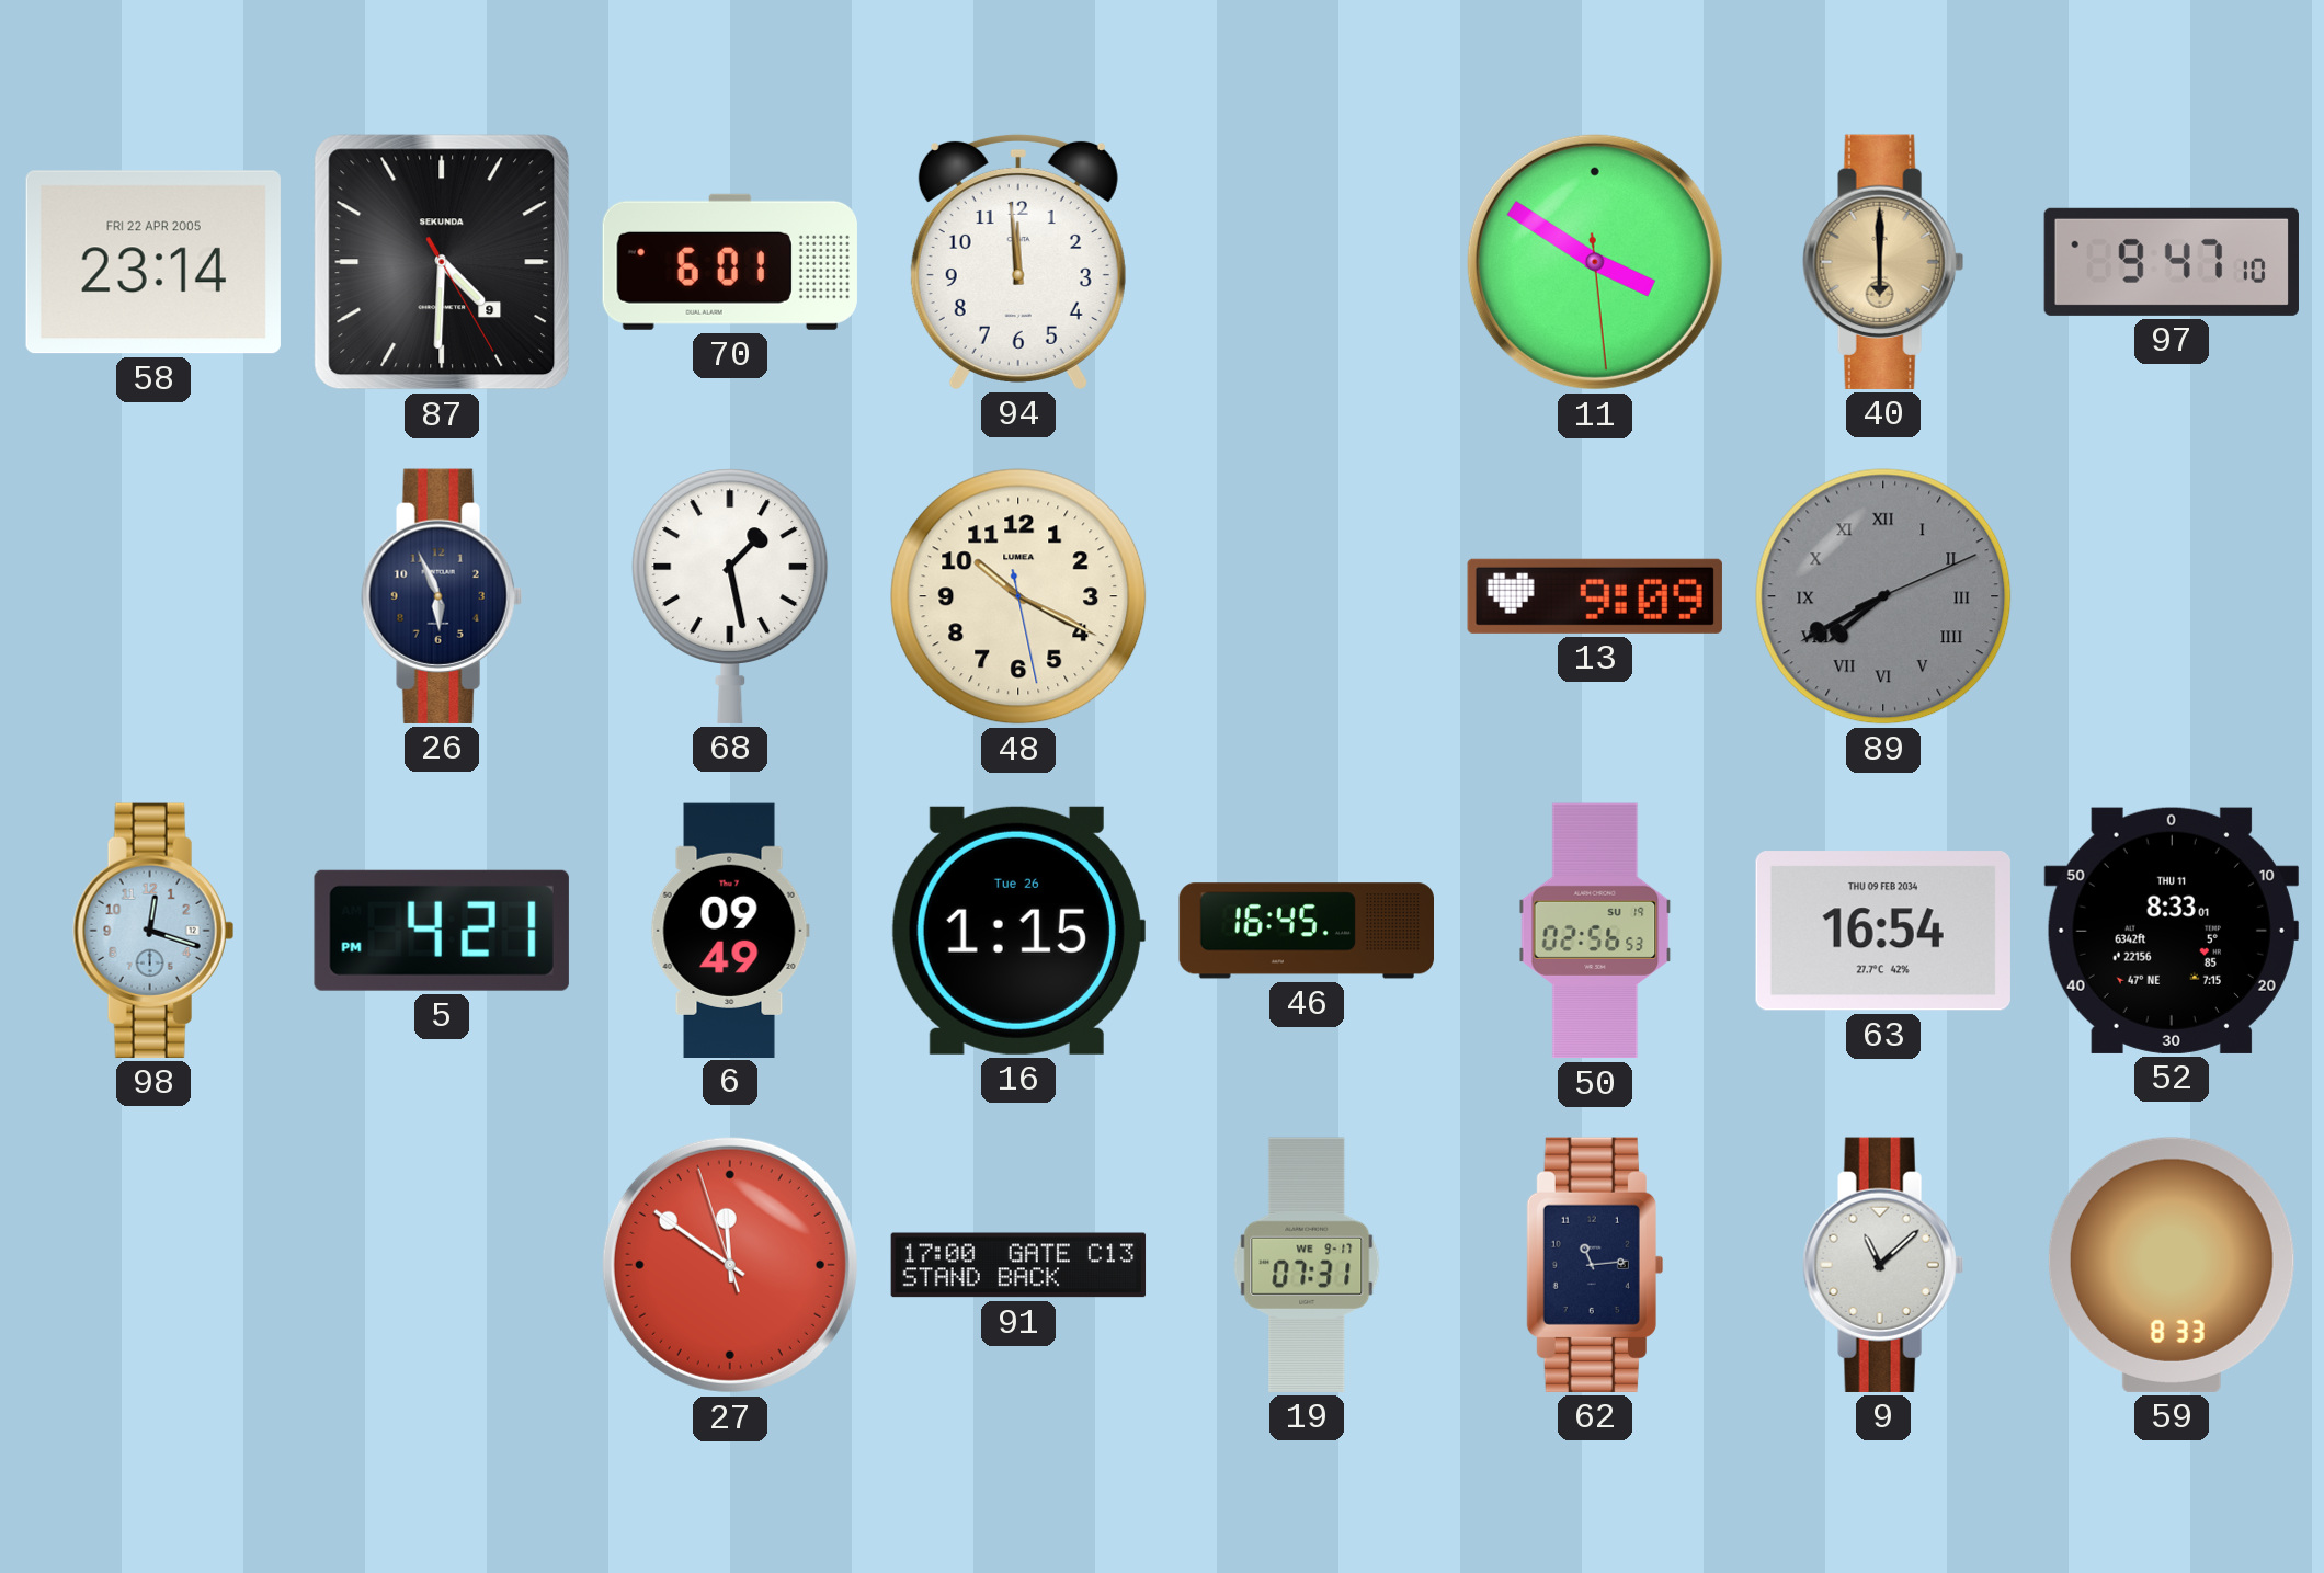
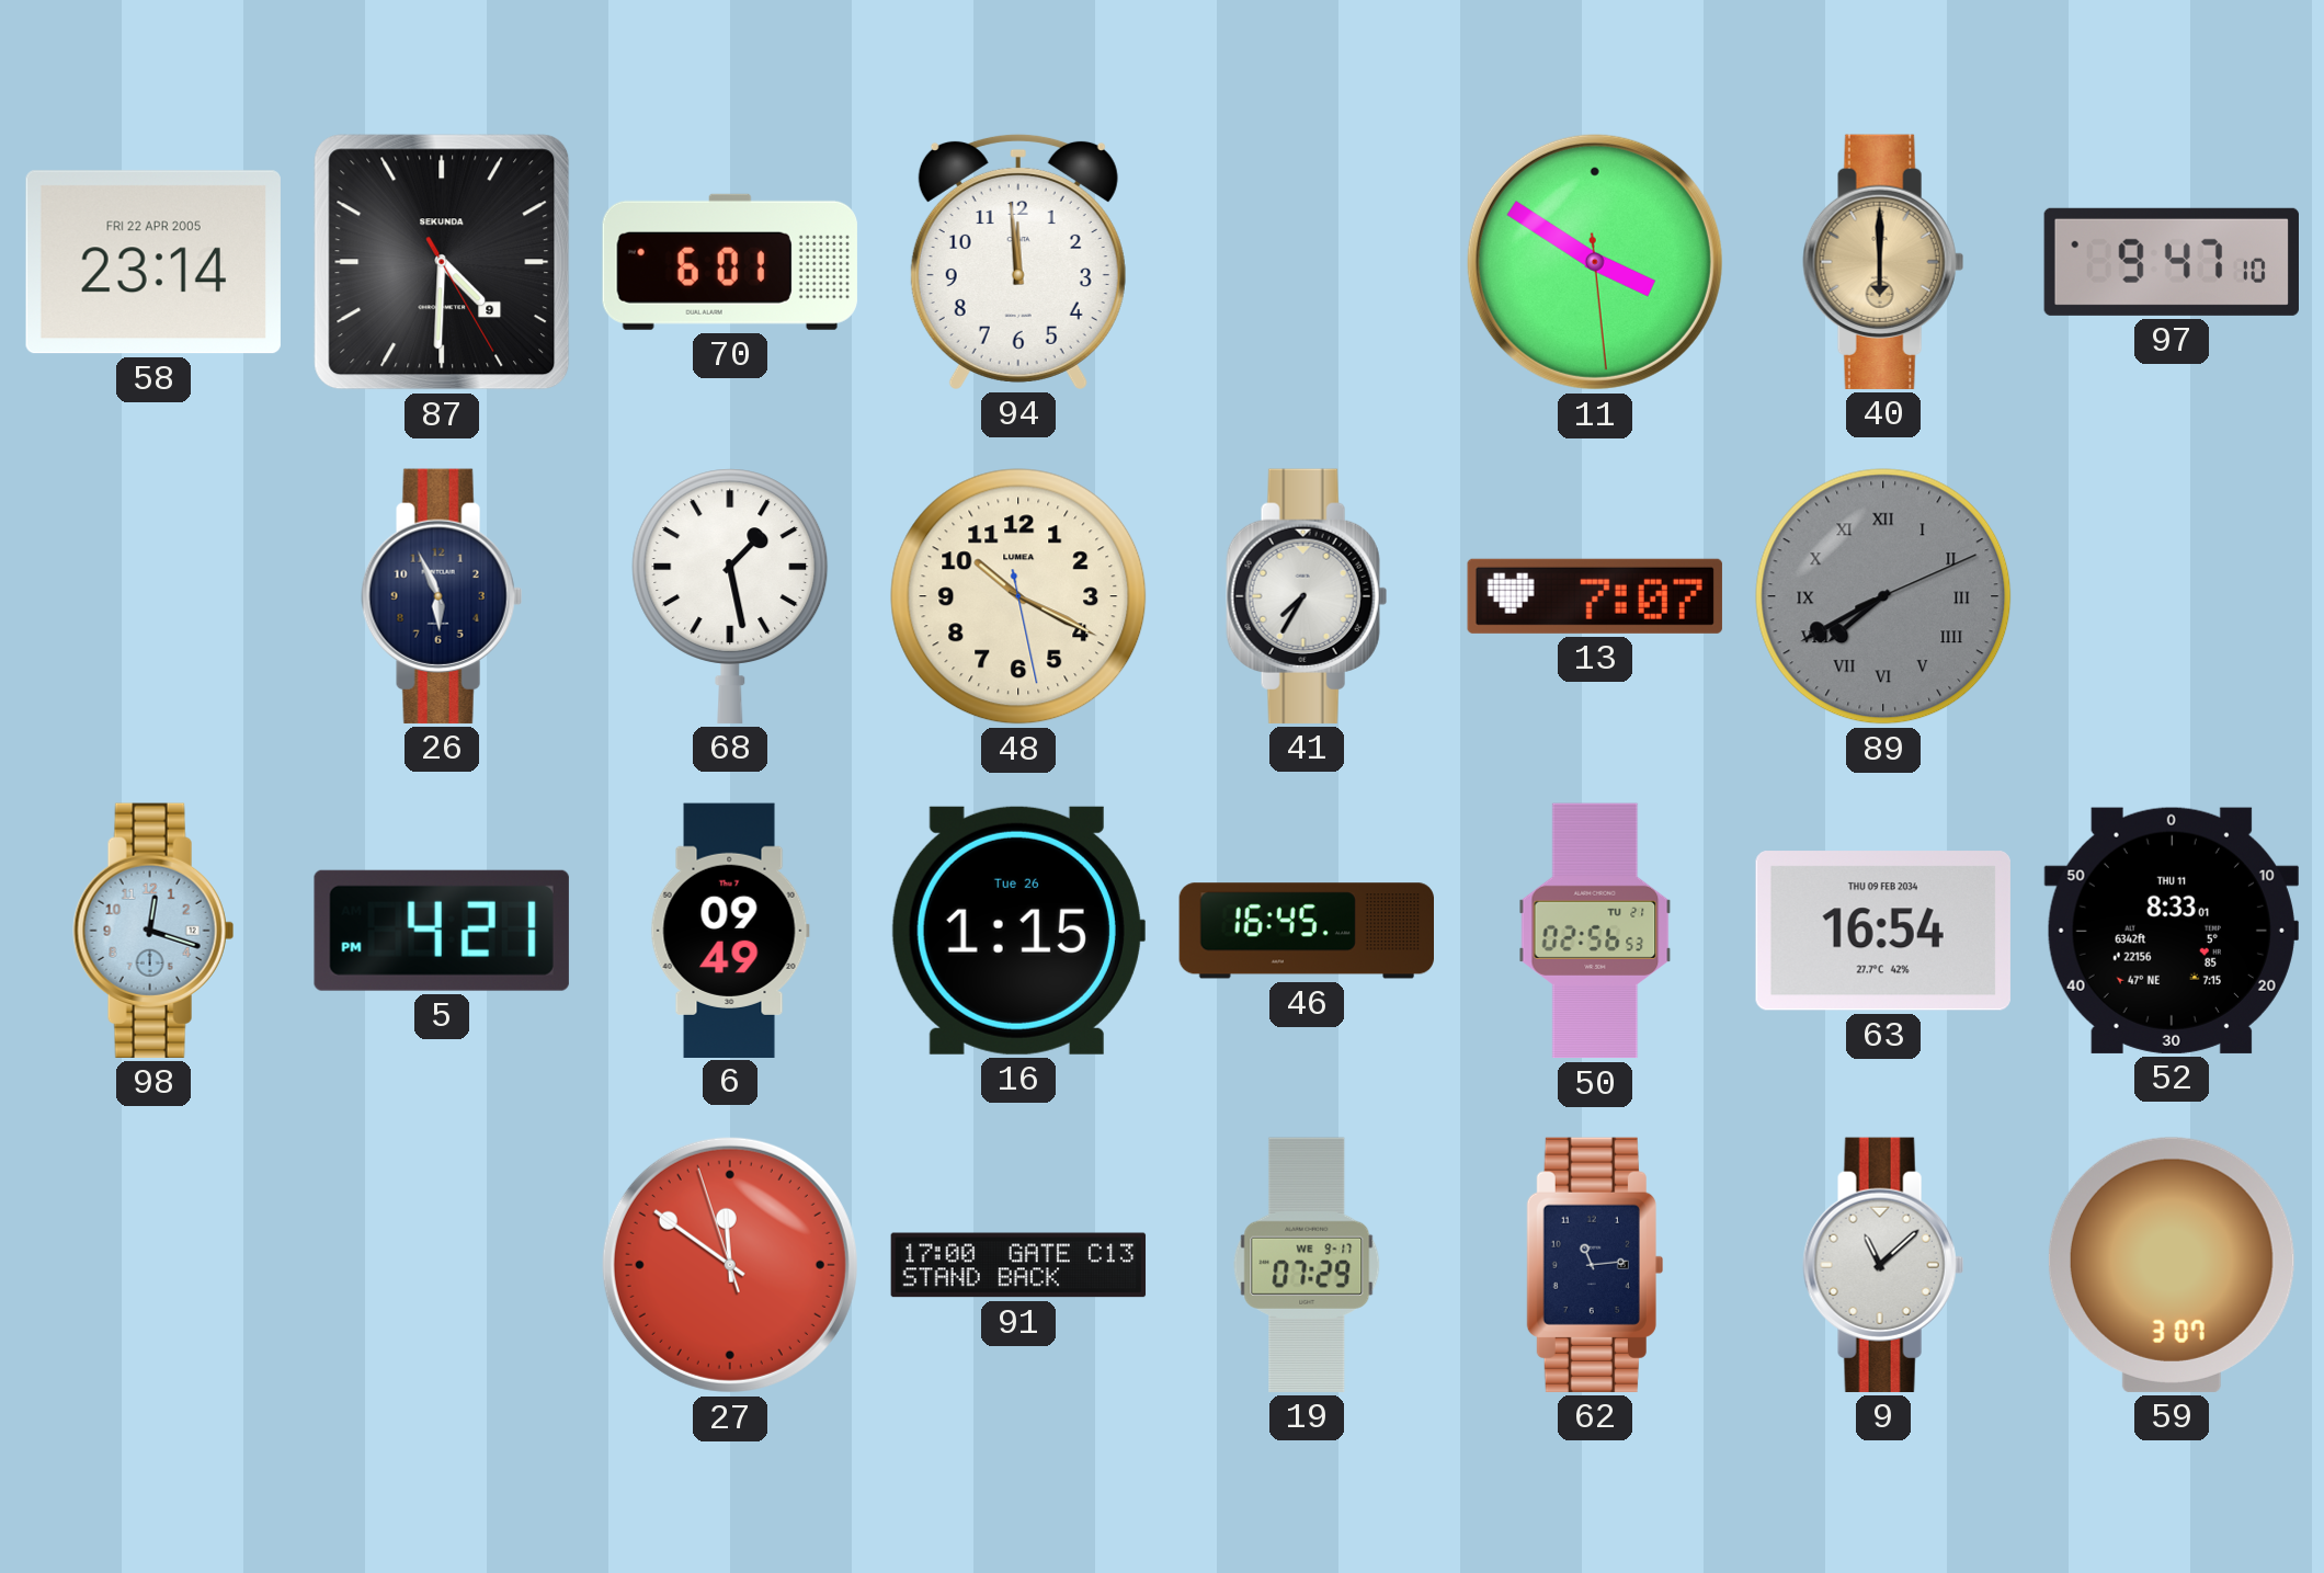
41: none -> 7:35 (1307, 596)
13: 9:09 -> 7:07 (1595, 596)
50 date: SU 19 -> TU 21 (1595, 931)
19: 07:31 -> 07:29 (1307, 1265)
59: 8:33 -> 3:07 (2172, 1265)
